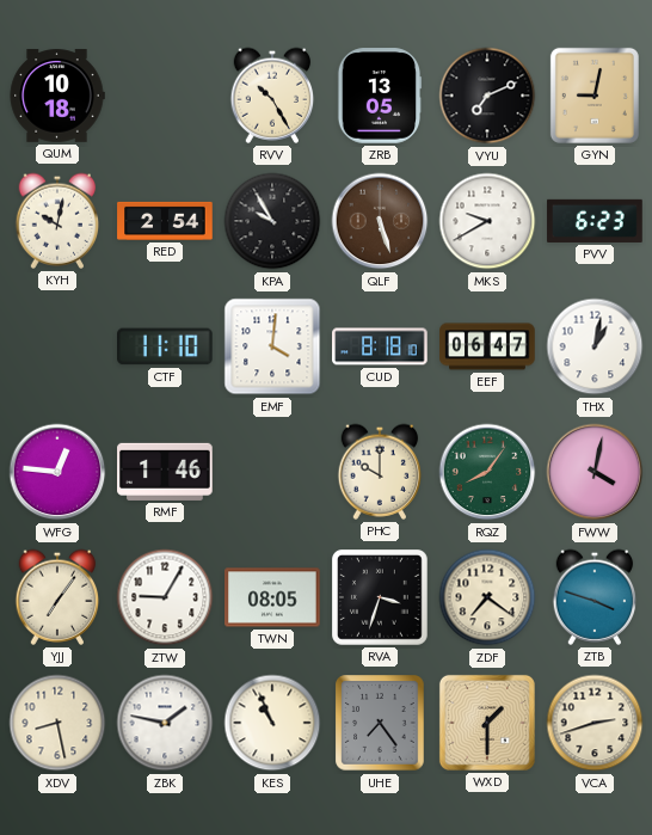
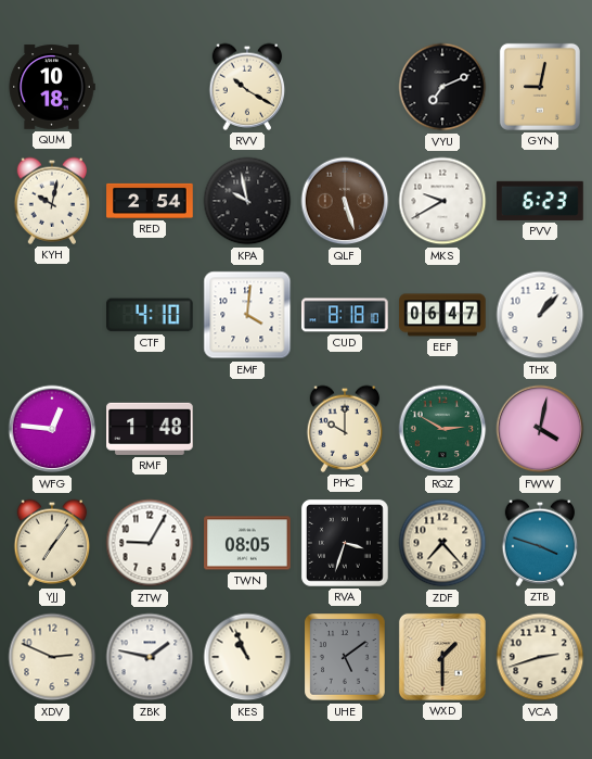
RVV: 10:25 -> 10:20 (247, 87)
ZRB: 13:05 -> none (380, 96)
KPA: 9:55 -> 9:58 (247, 201)
CTF: 11:10 -> 4:10 (151, 315)
THX: 1:02 -> 1:07 (540, 315)
RMF: 1:46 -> 1:48 (150, 429)
RQZ: 8:06 -> 2:50 (442, 429)
ZDF: 7:21 -> 7:23 (442, 543)
XDV: 8:28 -> 2:49 (52, 657)
UHE: 7:24 -> 5:09 (345, 657)
